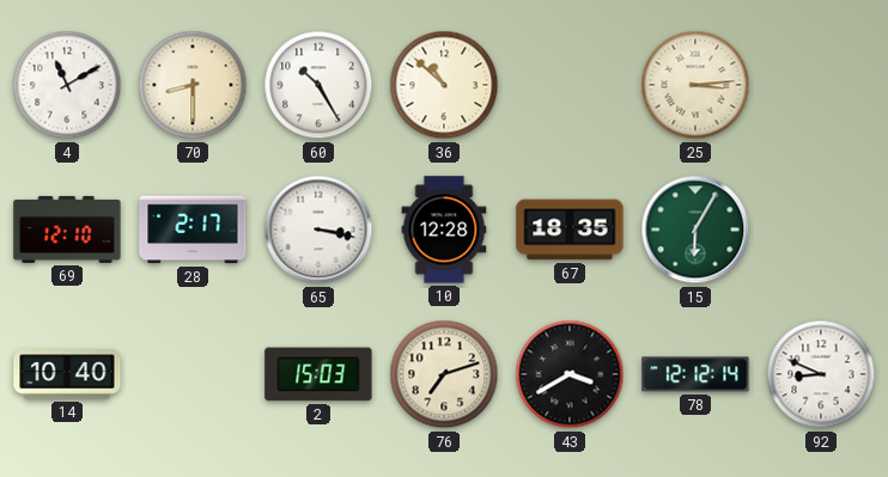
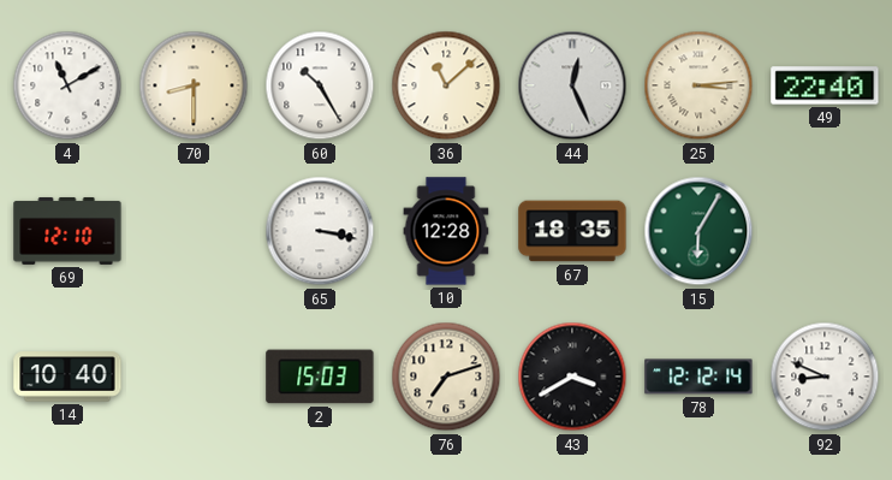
36: 10:52 -> 11:08 (446, 85)
44: none -> 12:26 (572, 85)
49: none -> 22:40 (825, 85)
28: 2:17 -> none (193, 230)
